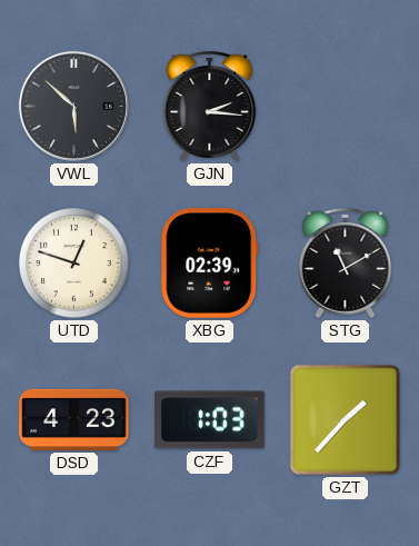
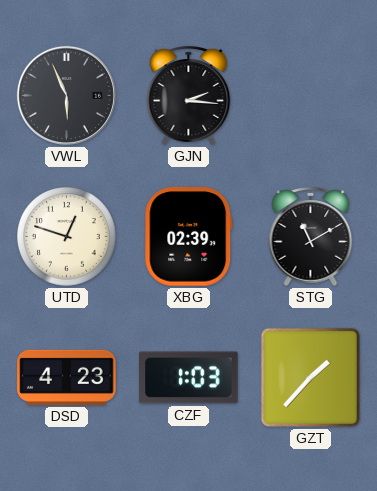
VWL: 5:52 -> 5:56 (66, 95)
